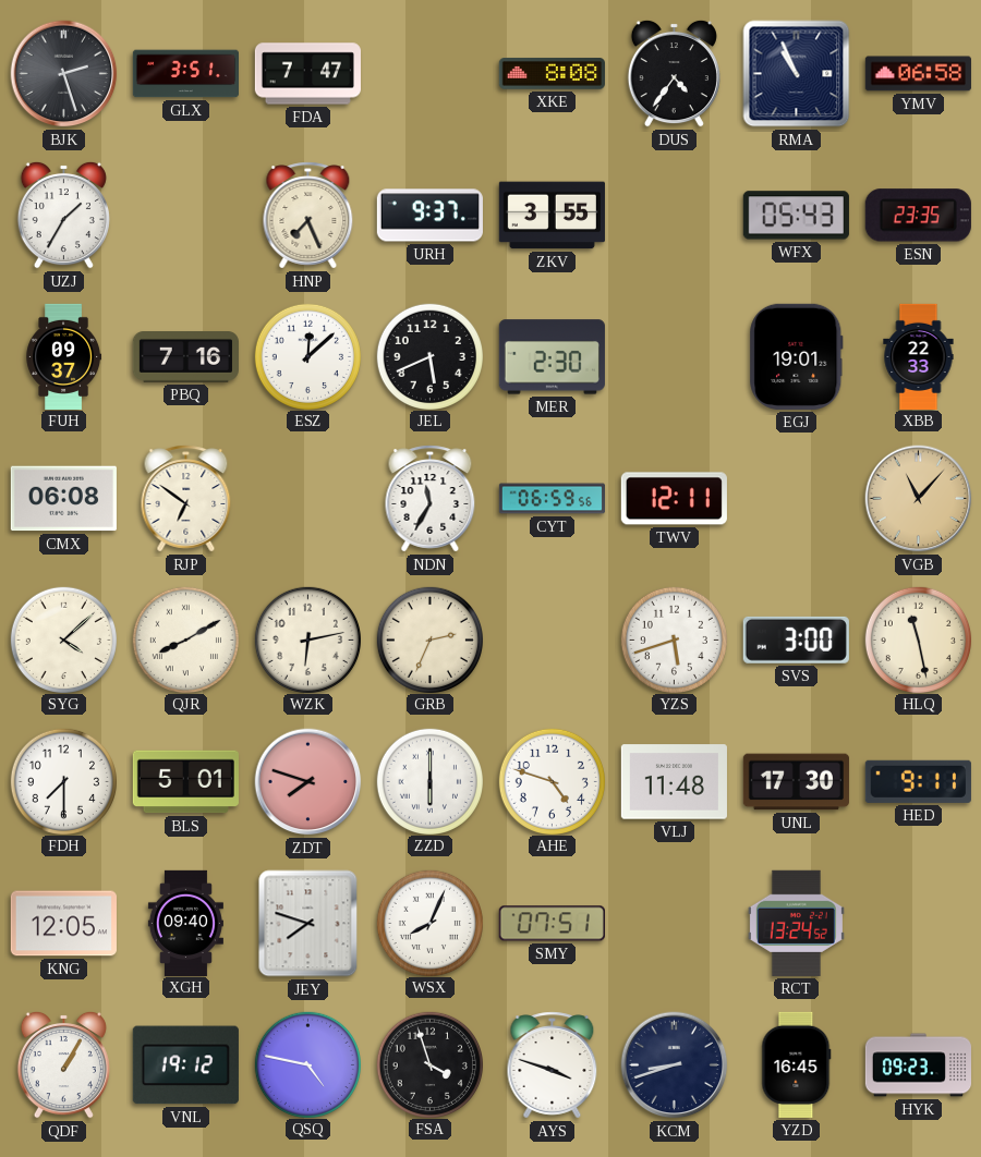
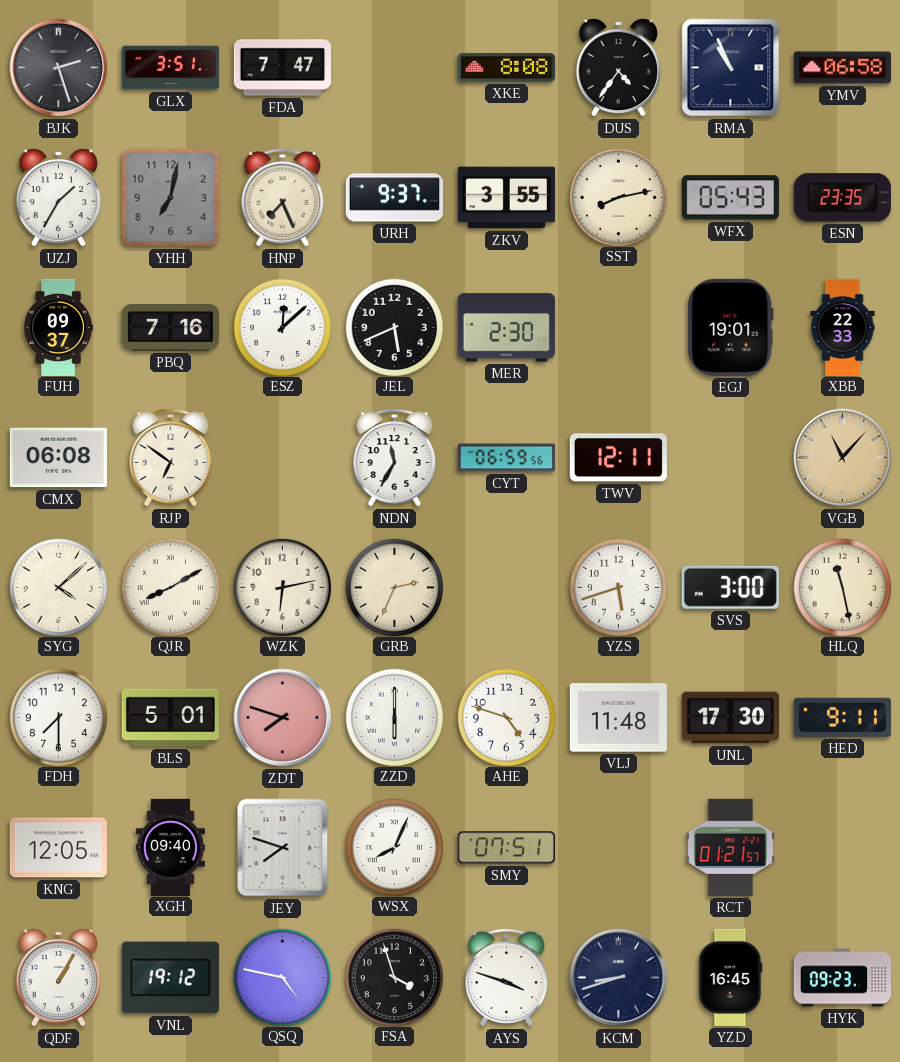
YHH: none -> 7:02 (171, 198)
SST: none -> 8:13 (618, 197)
RCT: 13:24 -> 01:21 (730, 847)
